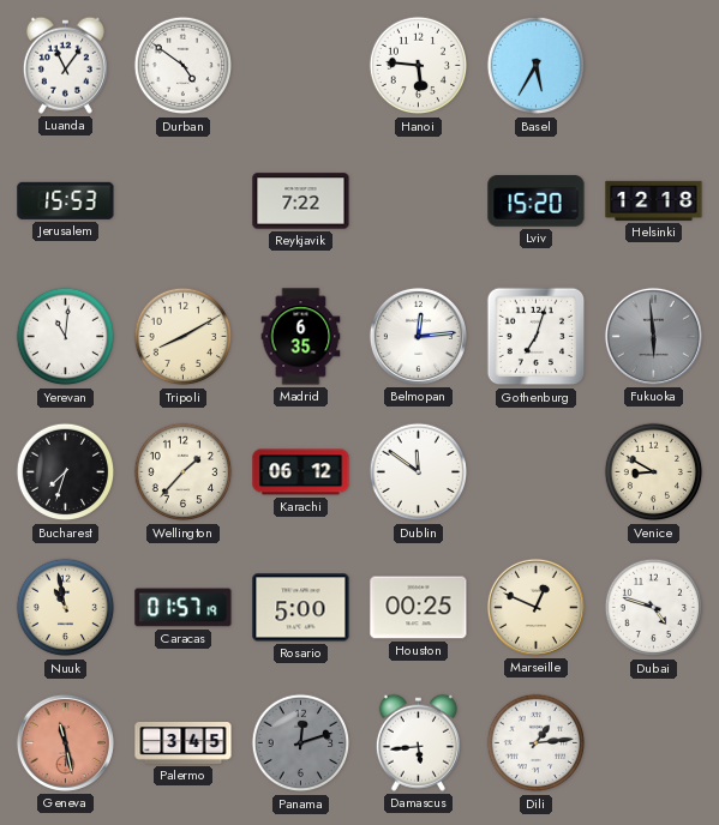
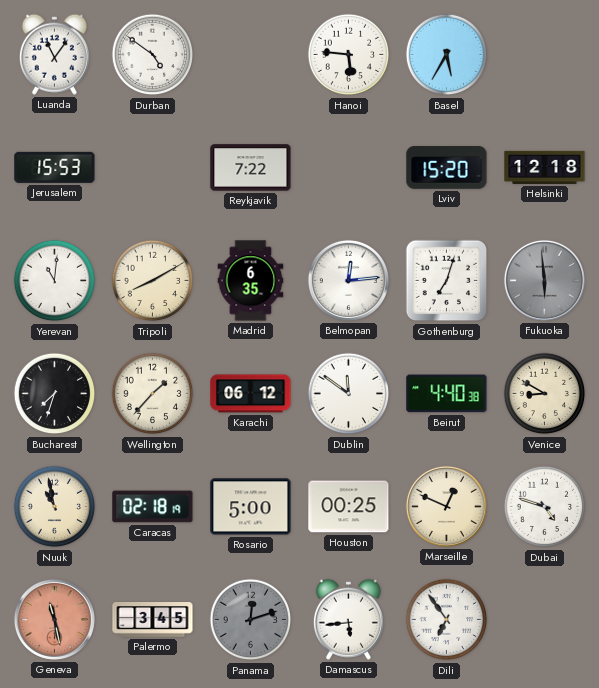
Beirut: none -> 4:40 (447, 394)
Caracas: 01:57 -> 02:18 (153, 507)
Dili: 1:14 -> 6:54 (447, 620)
